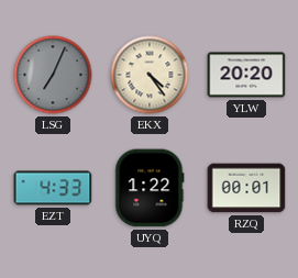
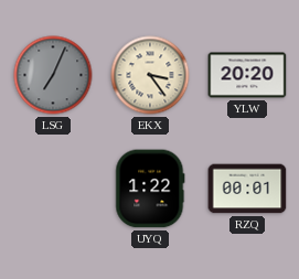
EKX: 4:24 -> 3:24 (150, 75)
EZT: 4:33 -> none (53, 188)
